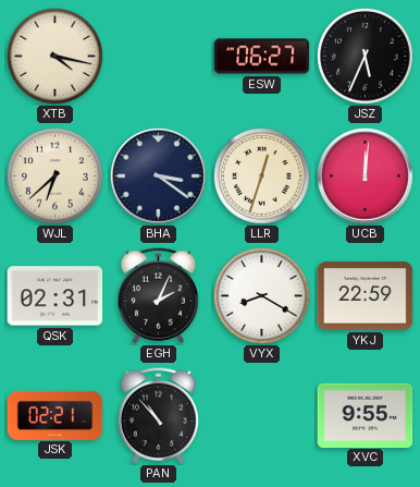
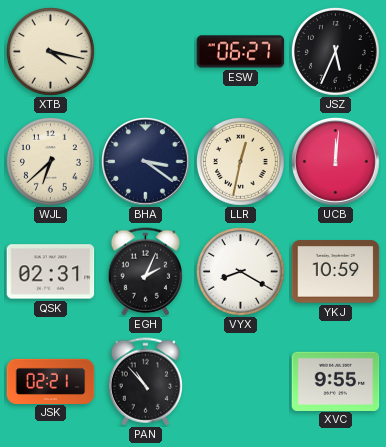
LLR: 12:33 -> 12:32 (241, 162)
YKJ: 22:59 -> 10:59 (336, 272)
